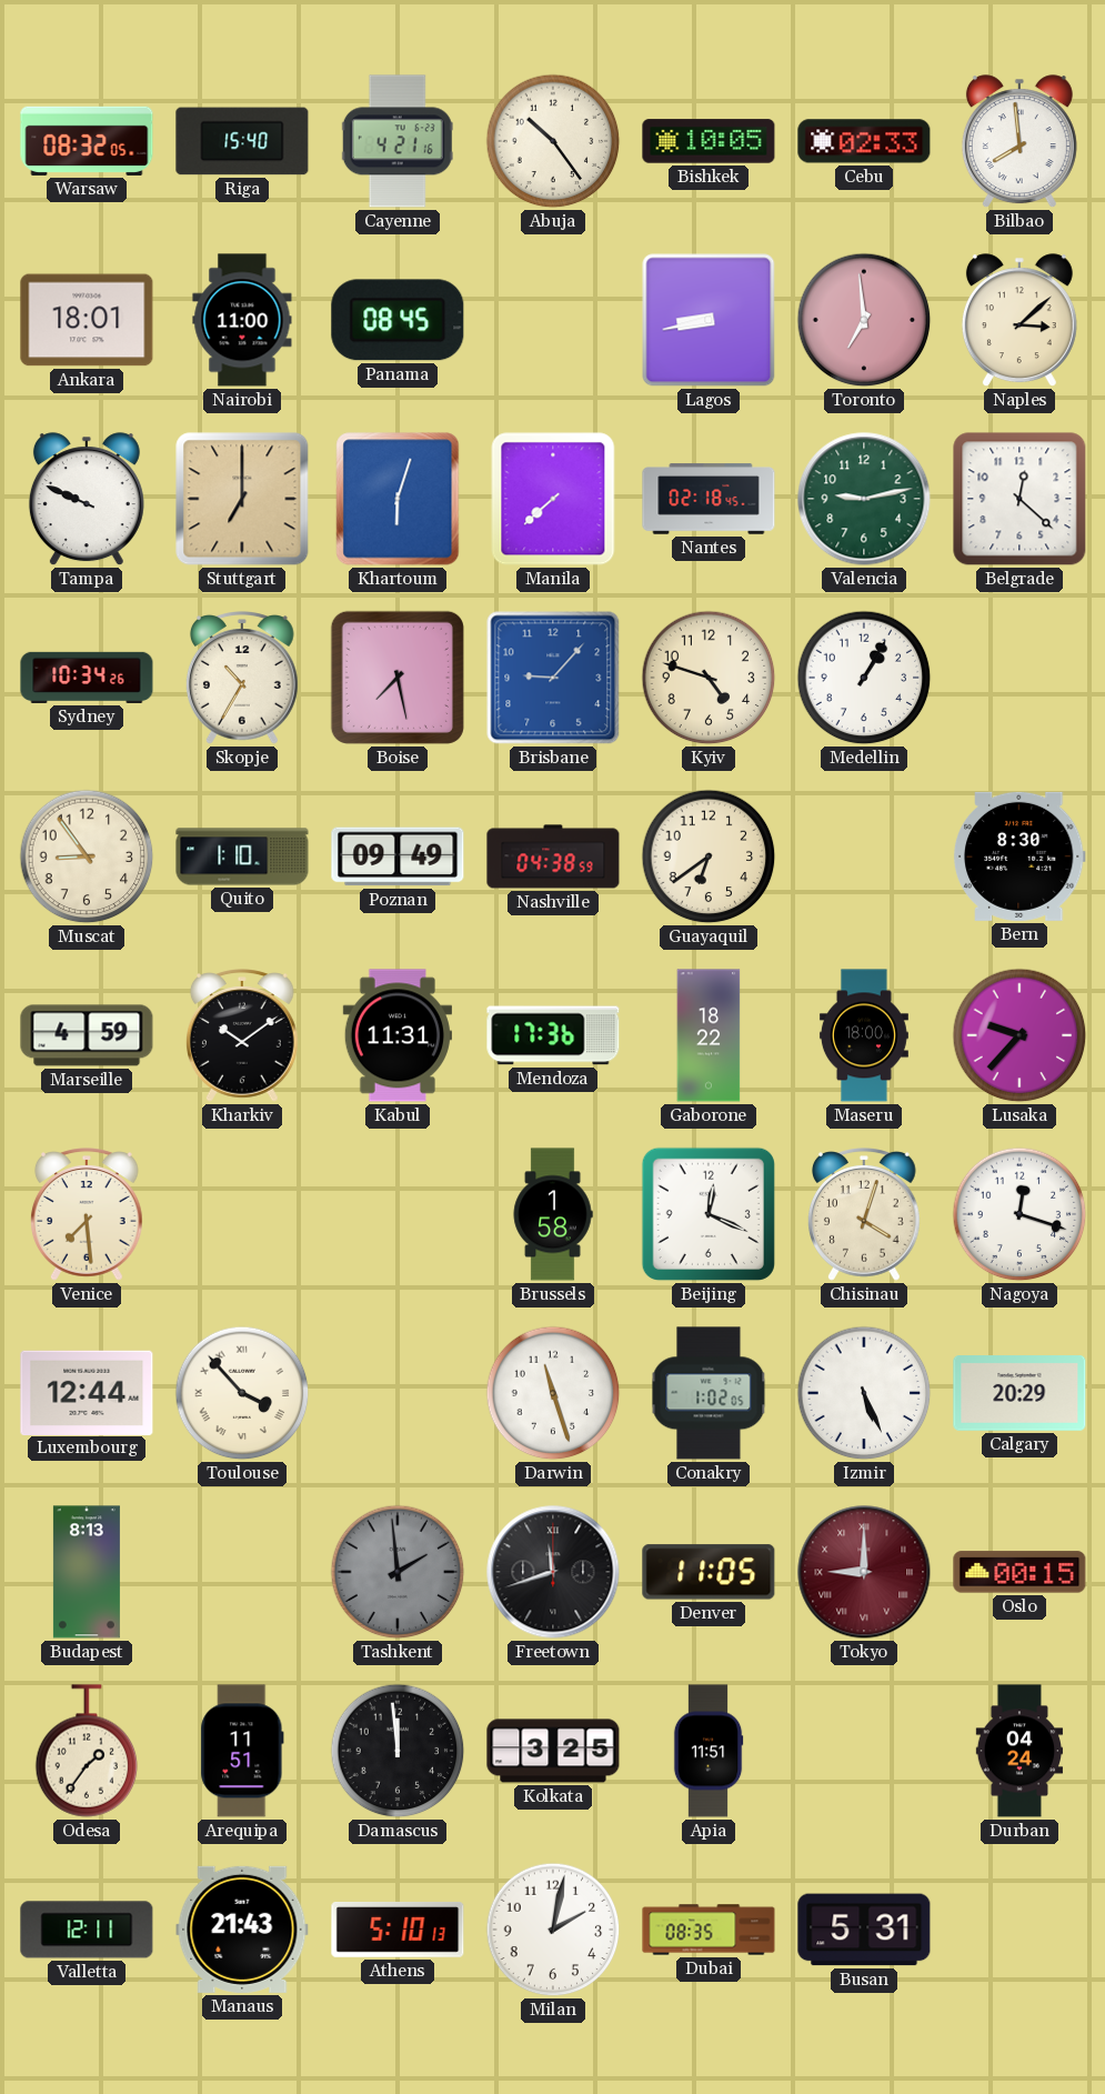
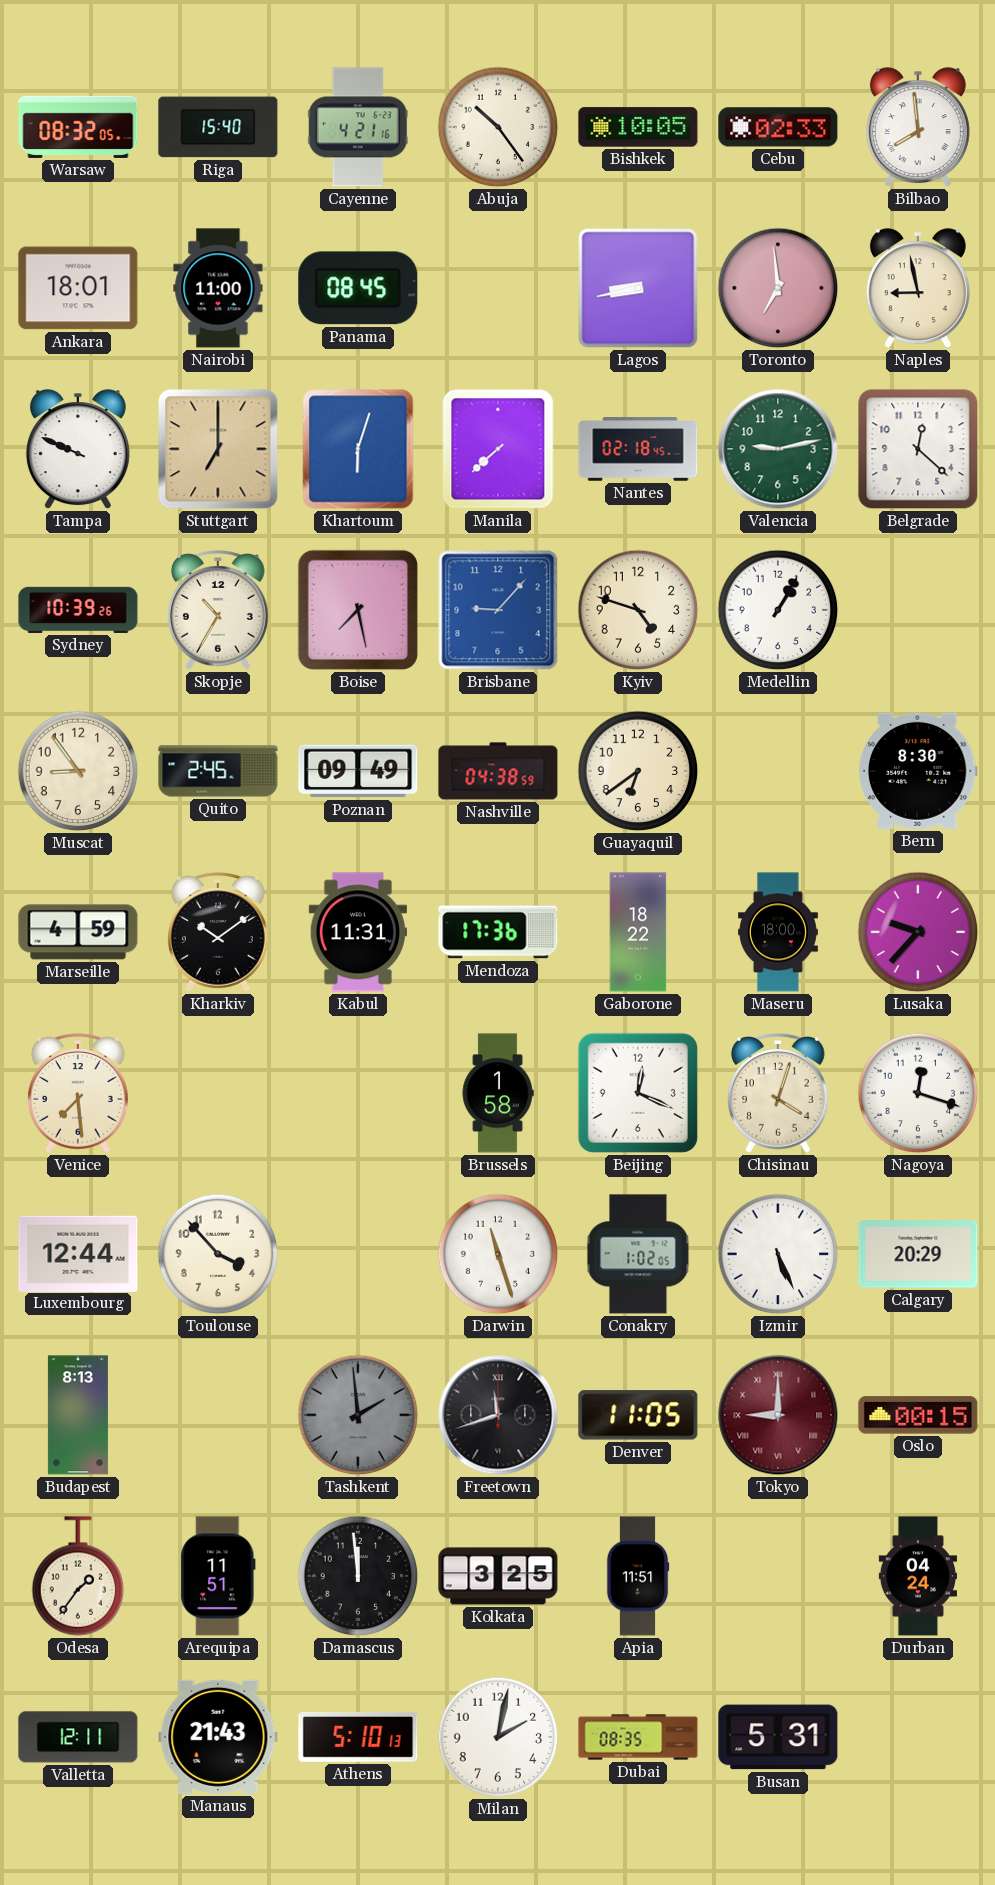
Naples: 3:08 -> 8:58 (918, 289)
Sydney: 10:34 -> 10:39 (78, 610)
Quito: 1:10 -> 2:45 (218, 771)
Toulouse numerals: Roman -> Arabic (218, 1254)
